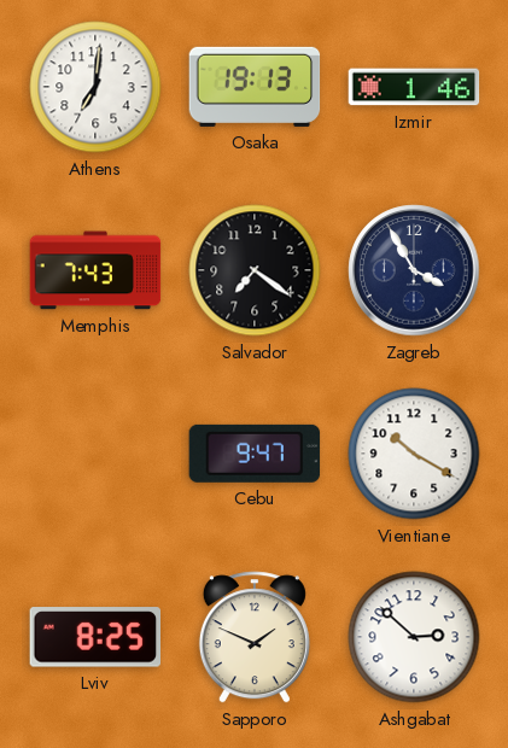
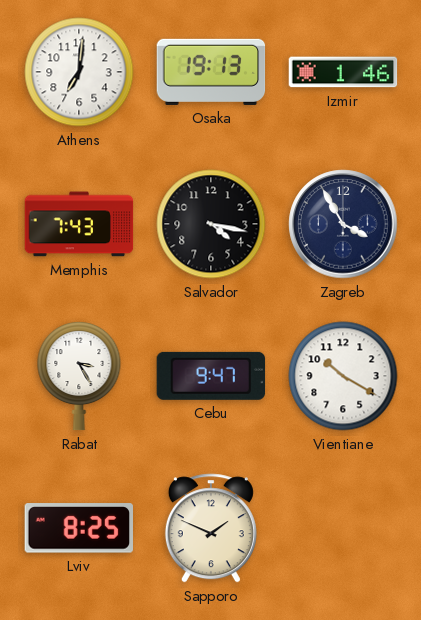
Salvador: 7:21 -> 4:17 (211, 224)
Rabat: none -> 3:25 (79, 376)
Ashgabat: 2:52 -> none (414, 637)
